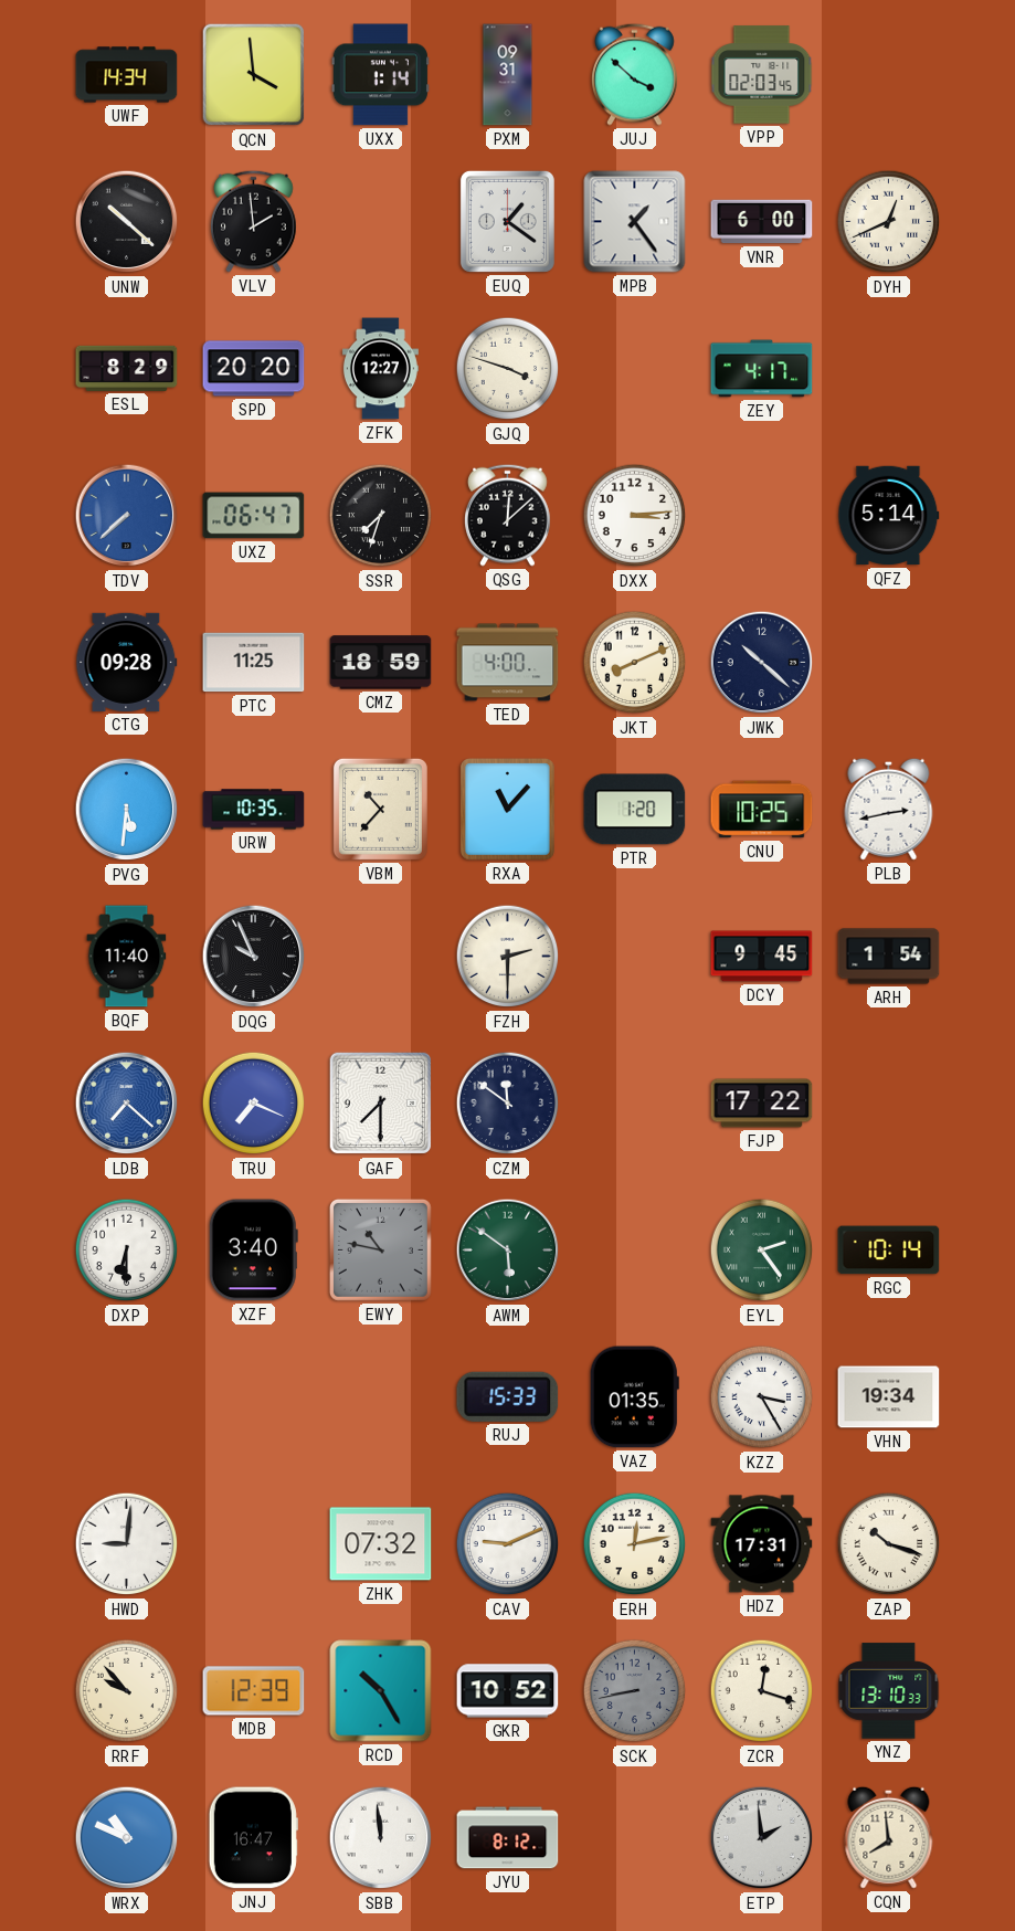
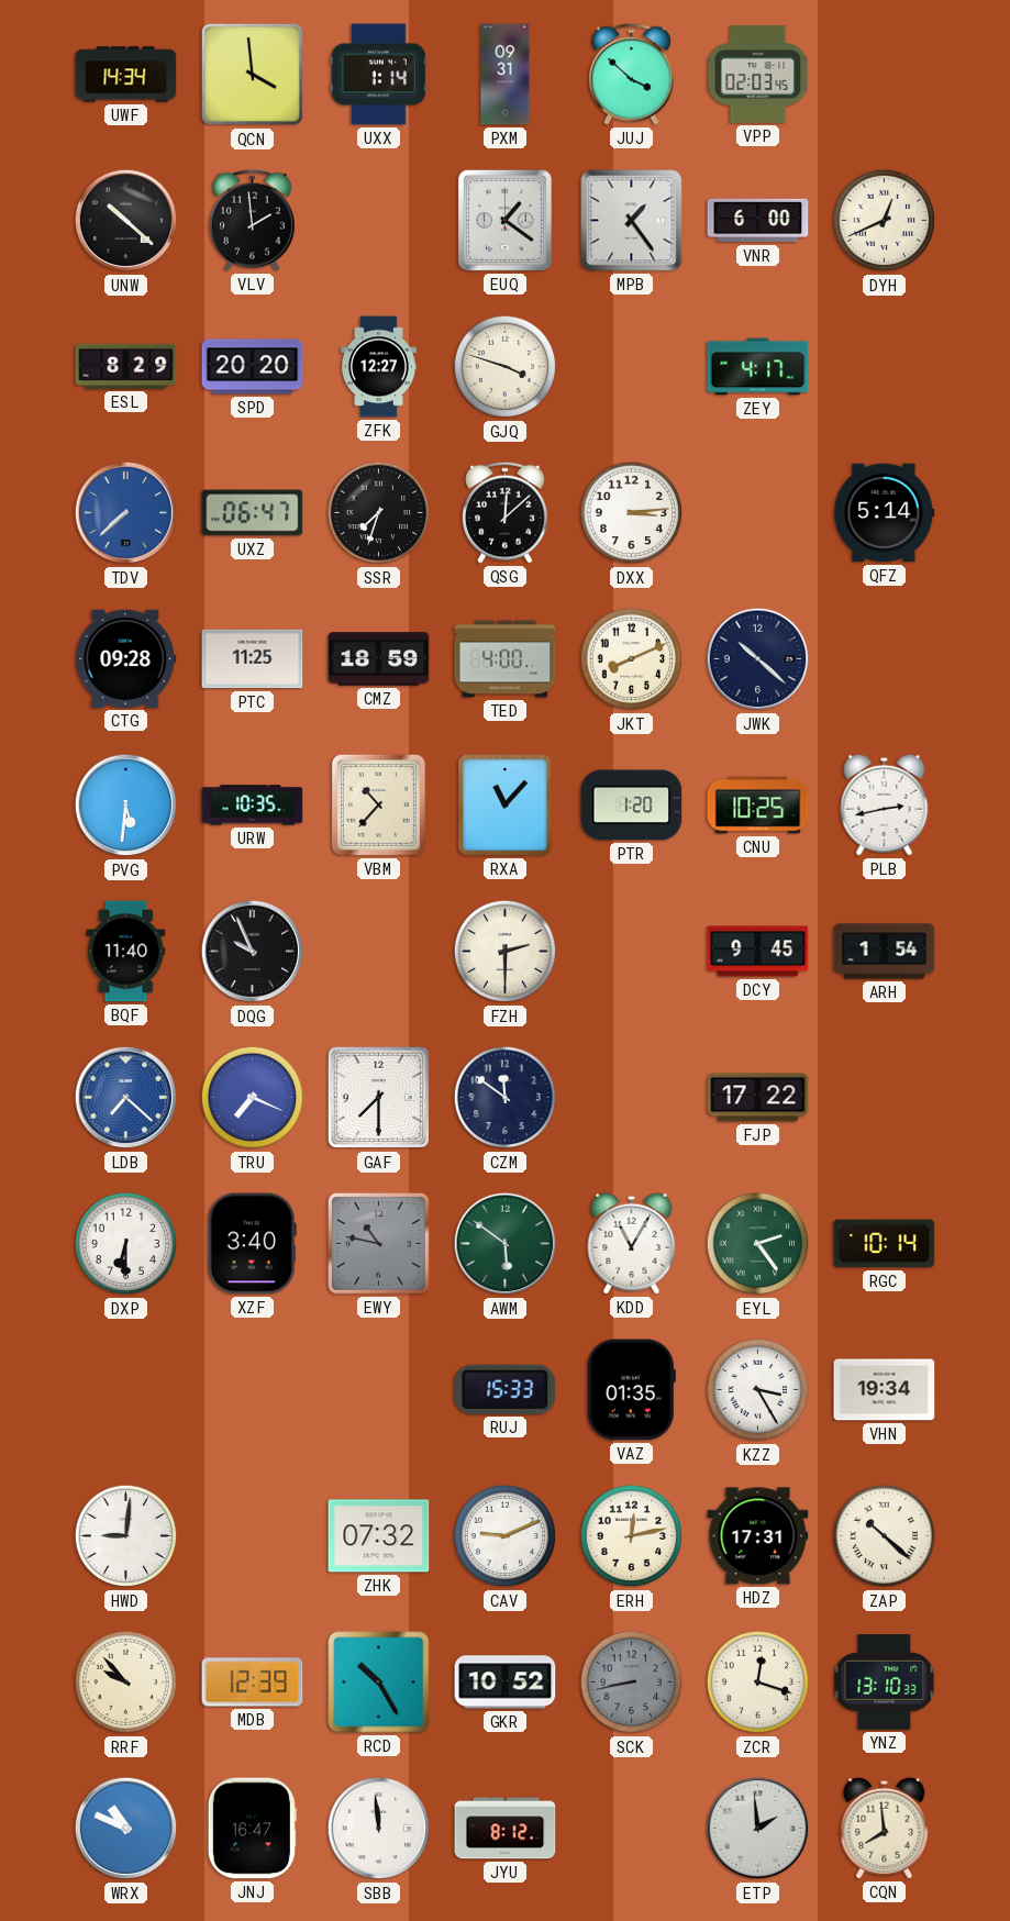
KDD: none -> 11:05 (632, 1243)
ZAP: 10:18 -> 10:22 (885, 1536)
